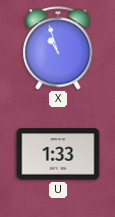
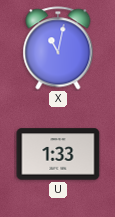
X: 10:57 -> 11:02 (58, 48)
